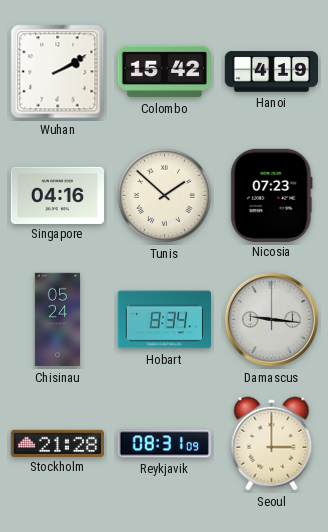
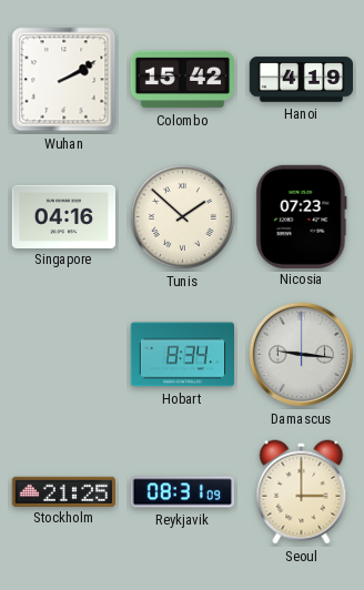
Chisinau: 05:24 -> none (58, 320)
Stockholm: 21:28 -> 21:25 (63, 491)
